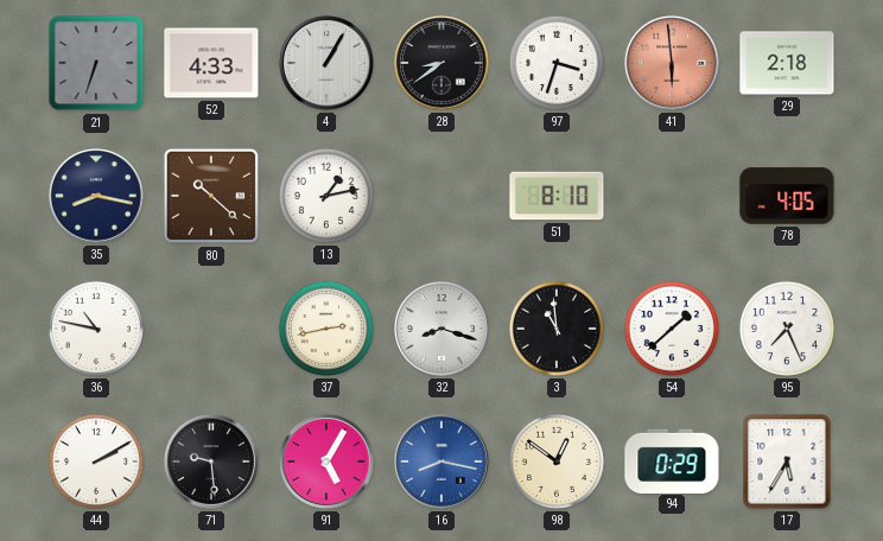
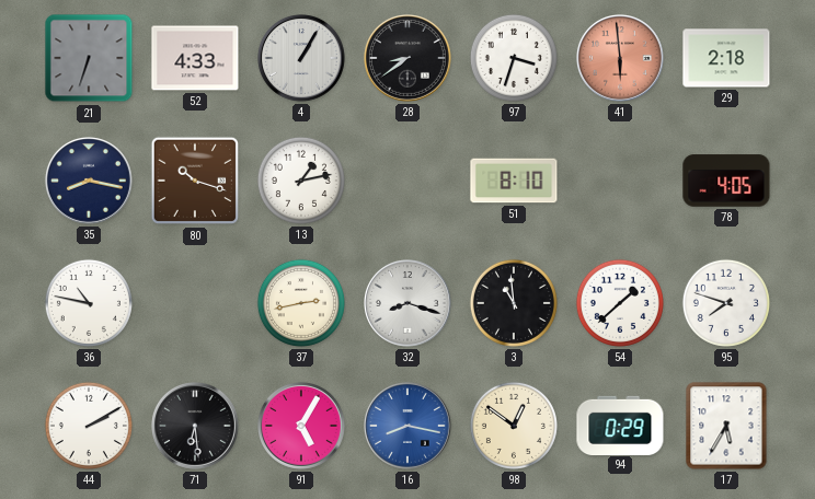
80: 10:22 -> 10:18 (195, 181)
95: 7:26 -> 7:48 (726, 303)
71: 9:29 -> 6:29 (196, 427)
